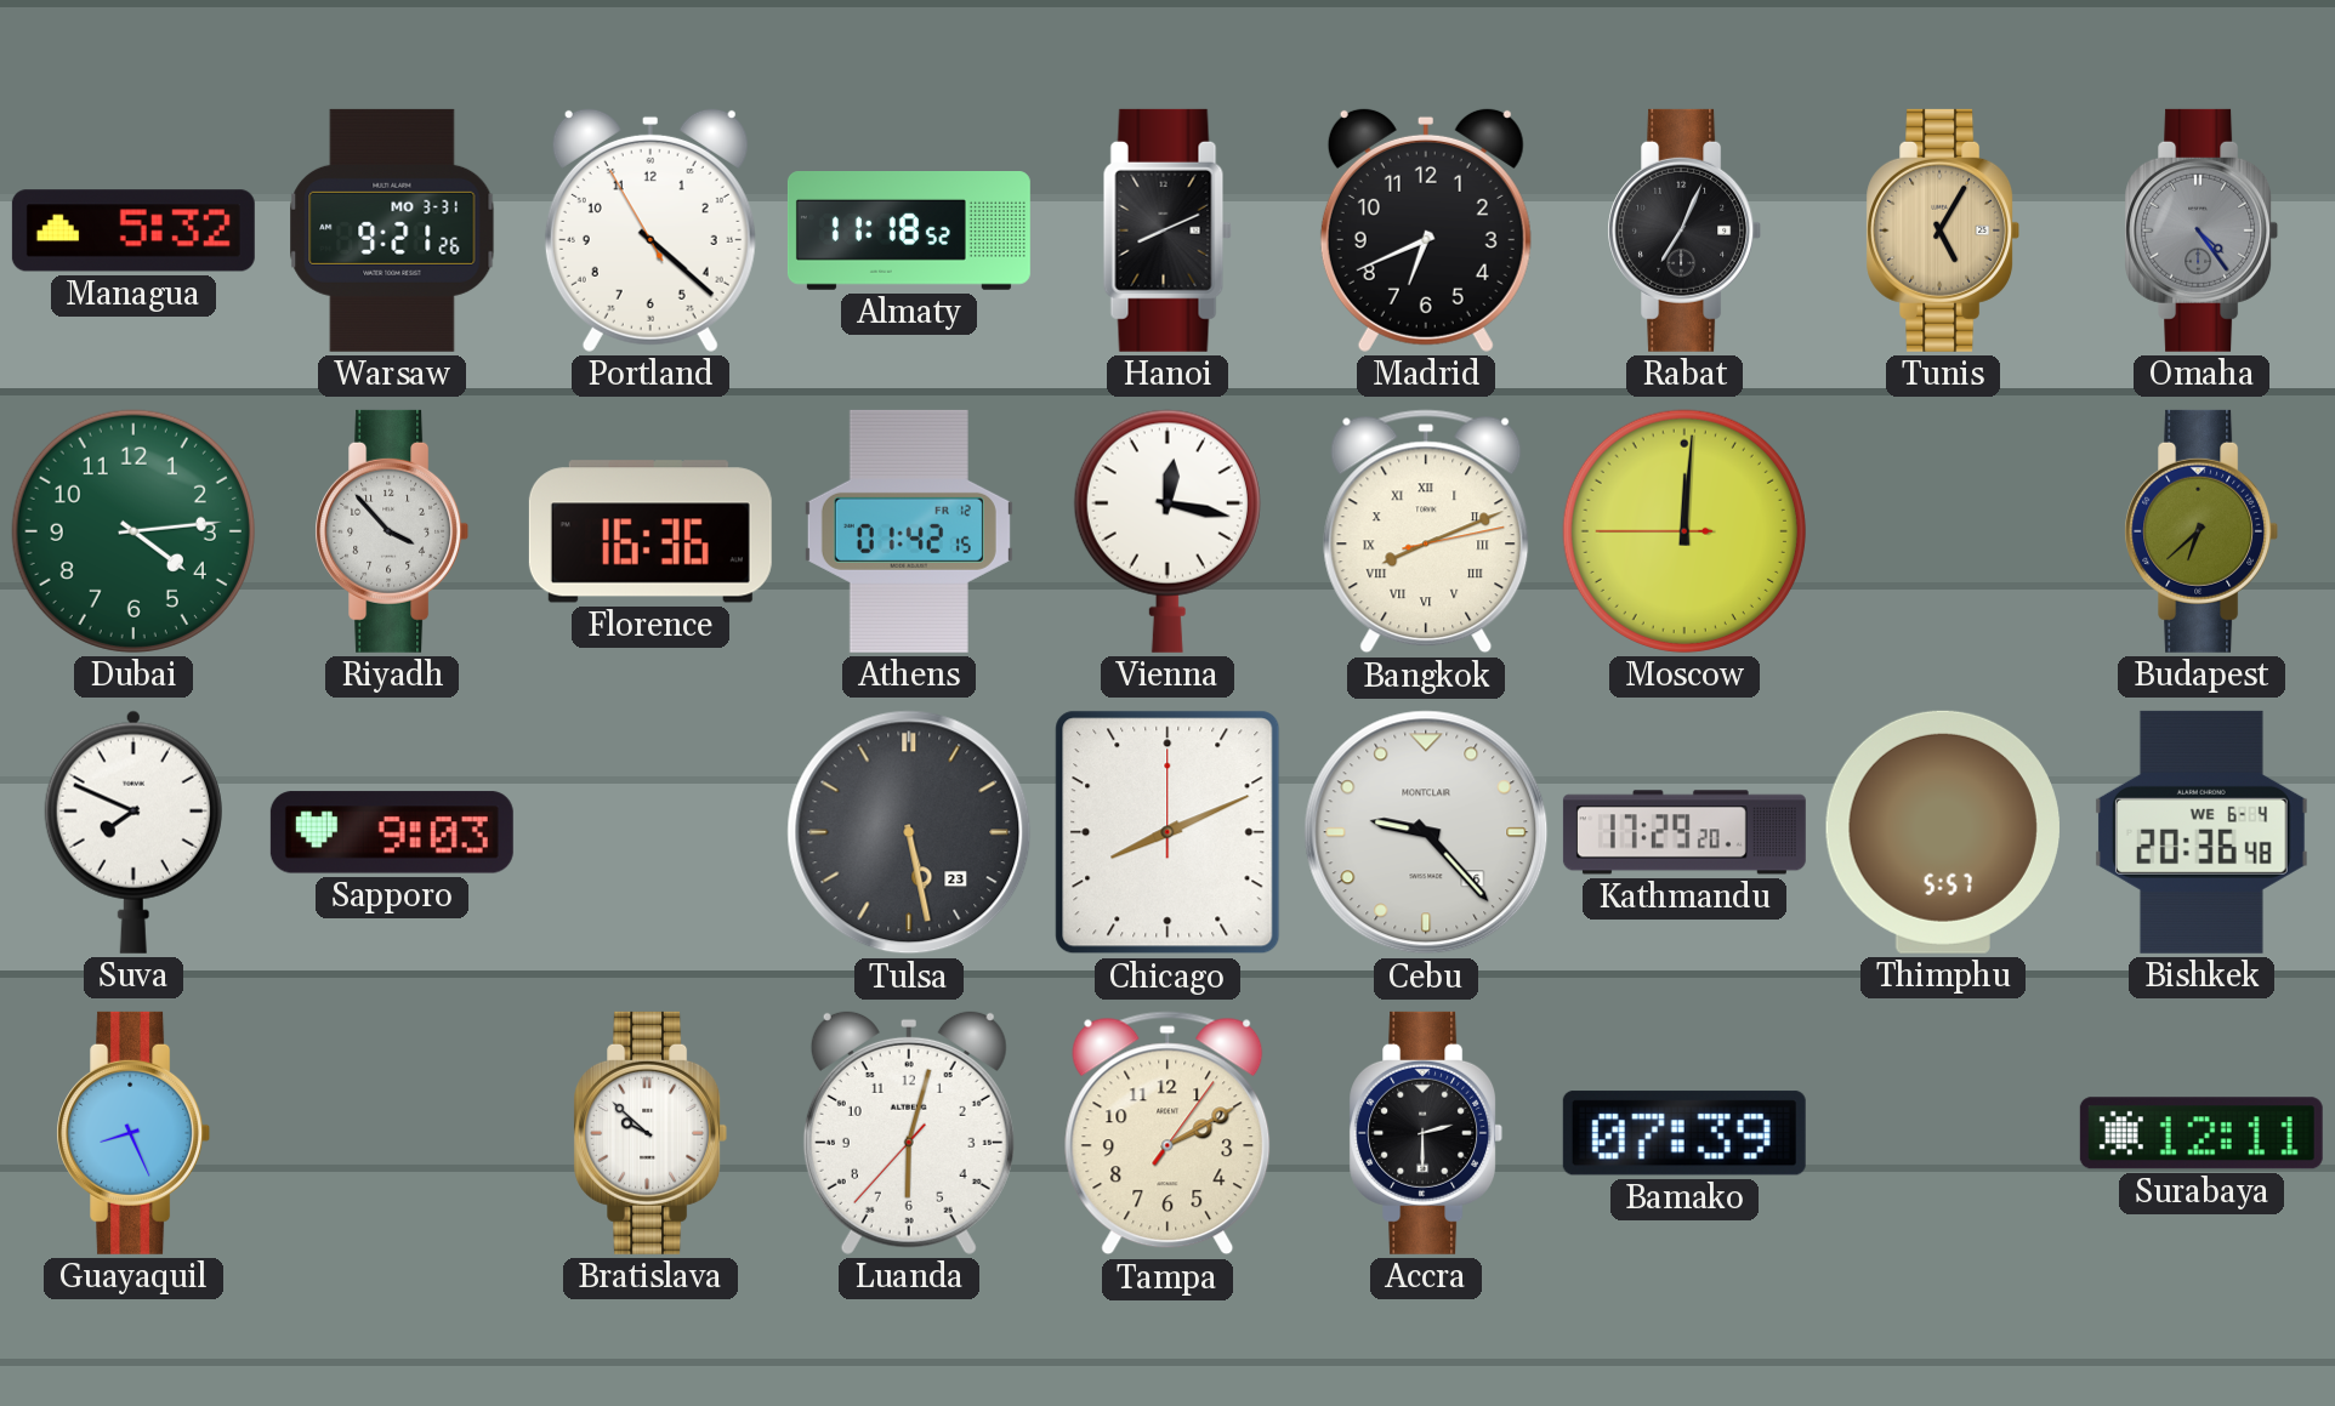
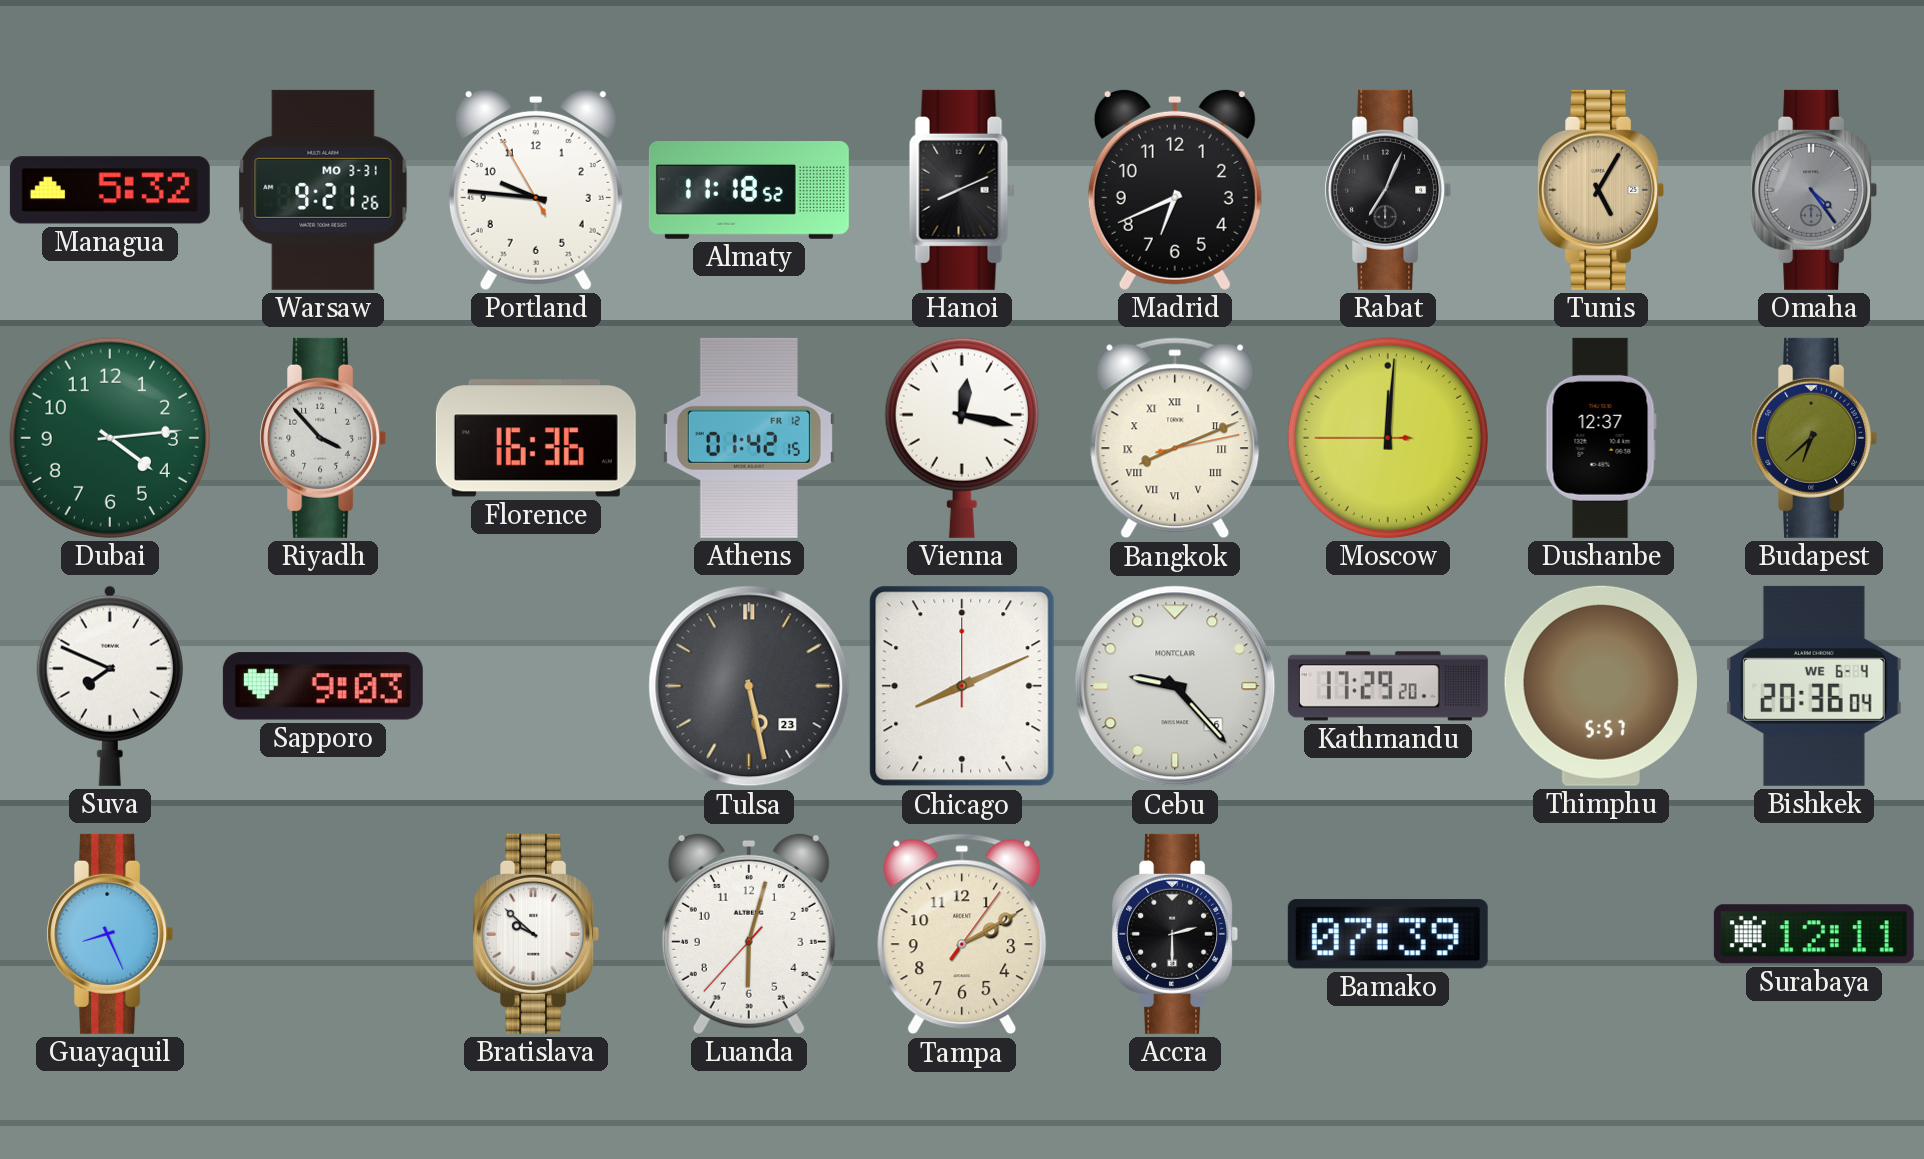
Portland: 4:21 -> 9:45 (536, 189)
Dushanbe: none -> 12:37 (1601, 438)
Bishkek: 20:36:48 -> 20:36:04 (1814, 686)
